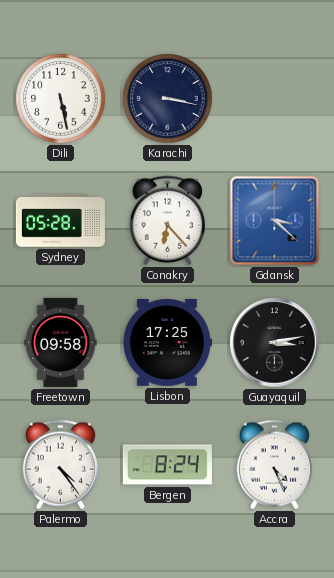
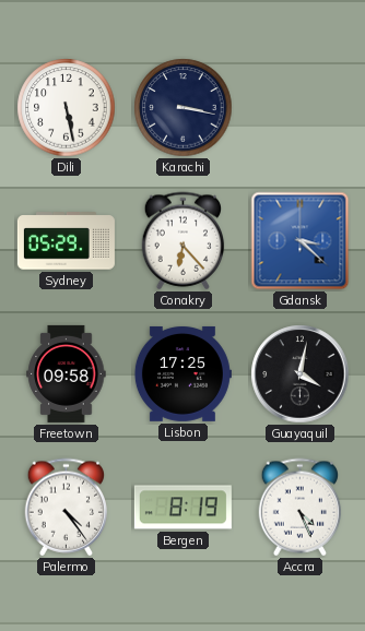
Sydney: 05:28 -> 05:29 (66, 241)
Guayaquil: 3:13 -> 4:02 (301, 374)
Bergen: 8:24 -> 8:19 (182, 508)
